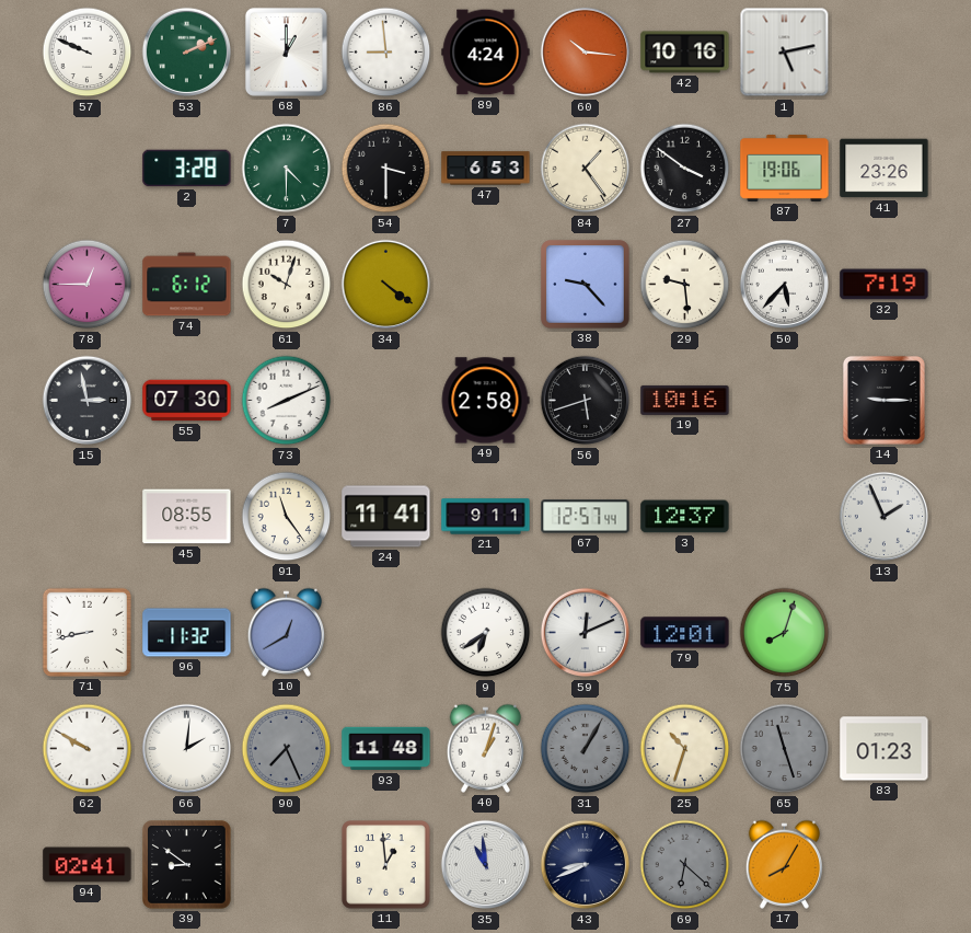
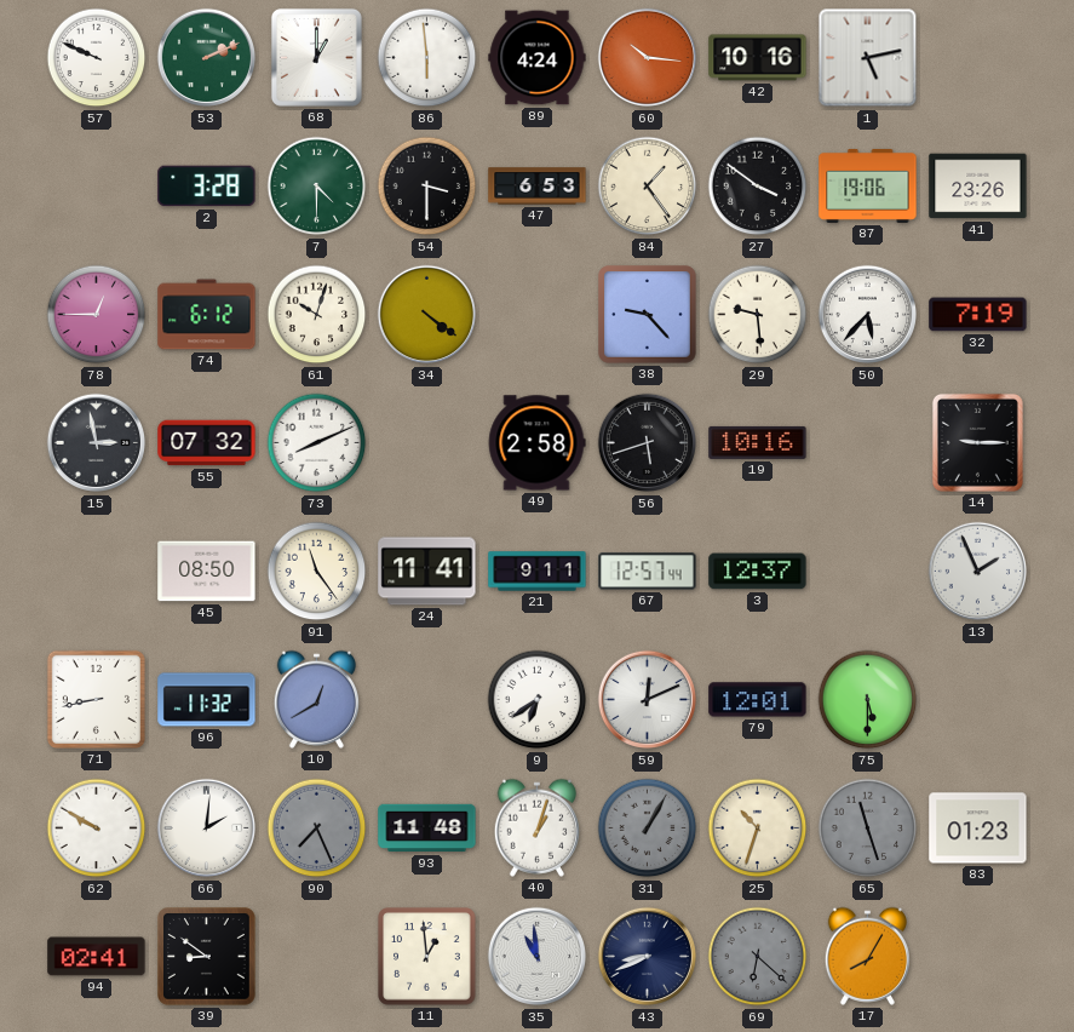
86: 8:59 -> 5:59 (427, 58)
55: 07:30 -> 07:32 (207, 443)
45: 08:55 -> 08:50 (207, 572)
75: 8:03 -> 5:30 (868, 700)
